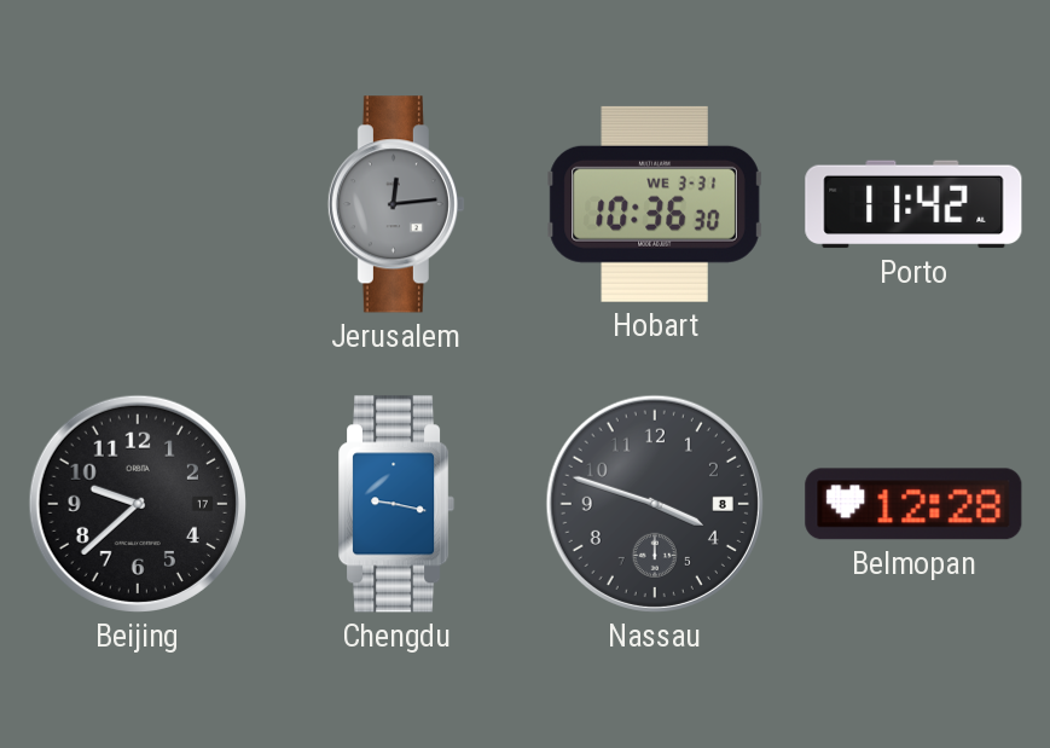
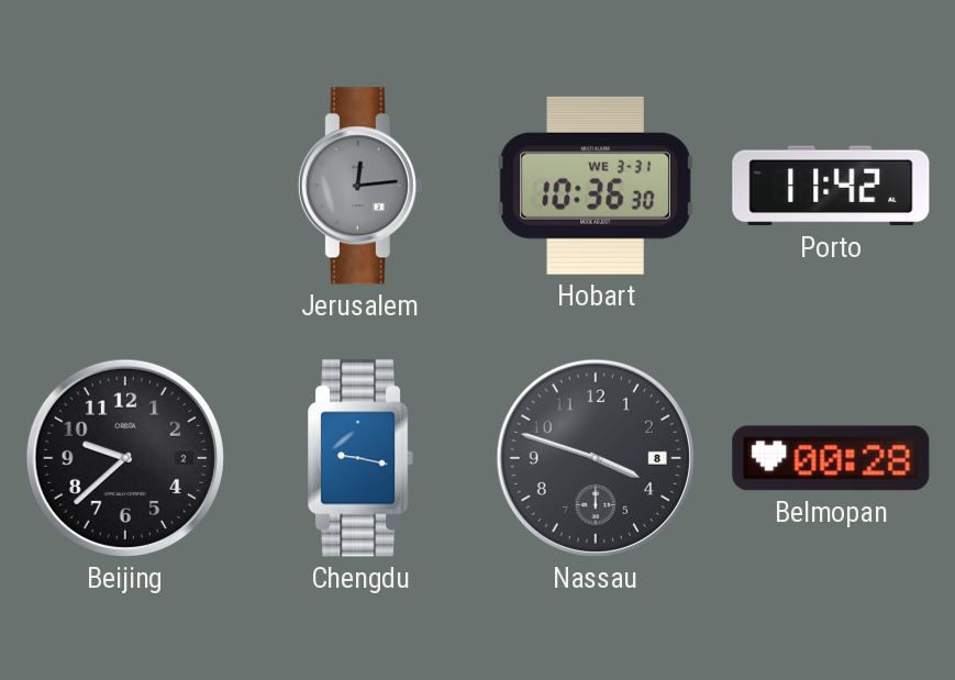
Beijing date: 17 -> 2 (125, 458)
Belmopan: 12:28 -> 00:28 (831, 458)
